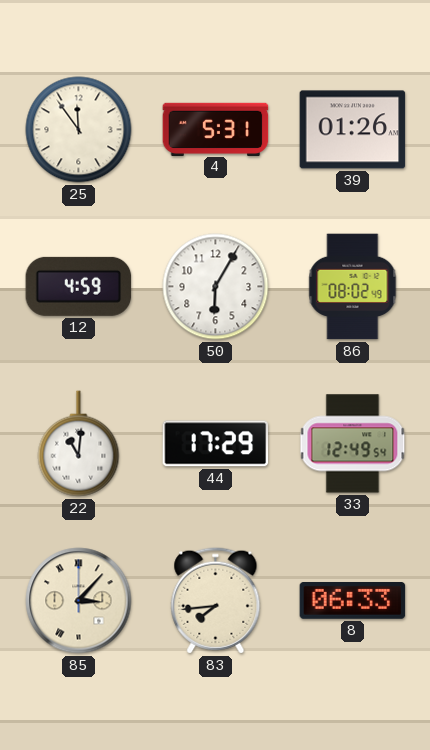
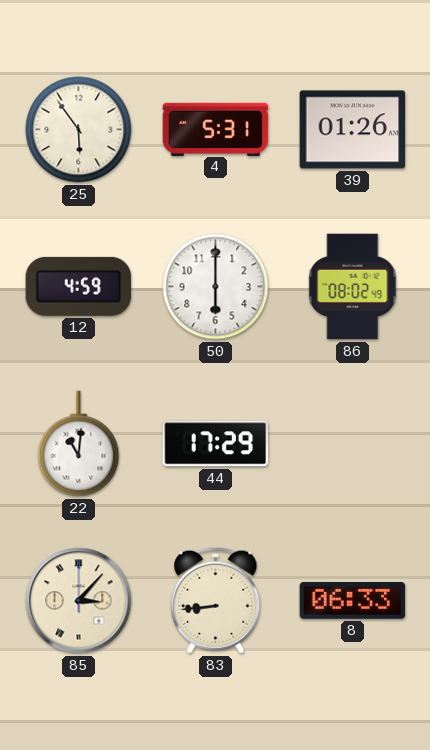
25: 11:54 -> 5:54 (79, 130)
50: 6:05 -> 6:00 (216, 287)
33: 12:49 -> none (353, 444)
83: 7:44 -> 8:44 (216, 601)
